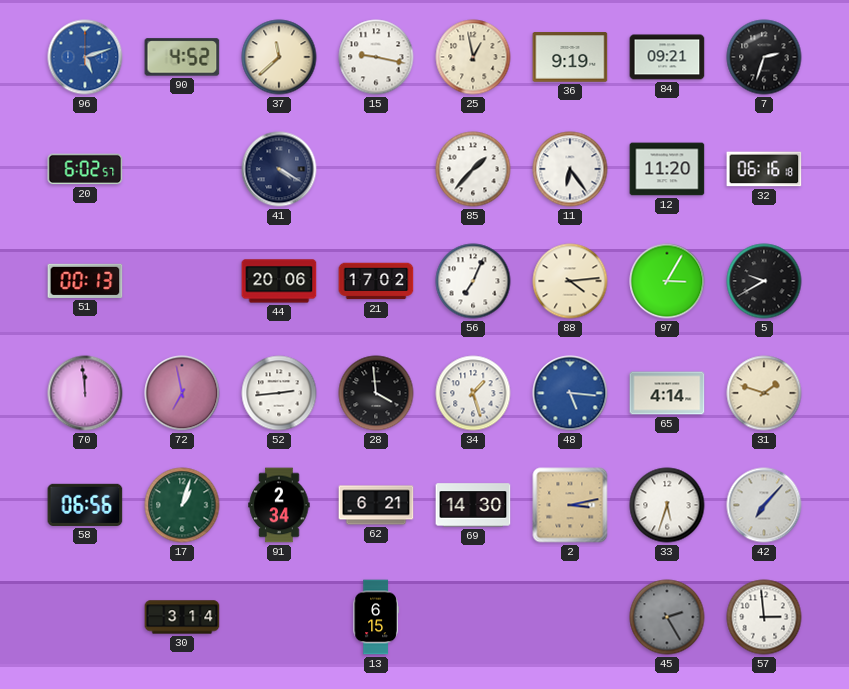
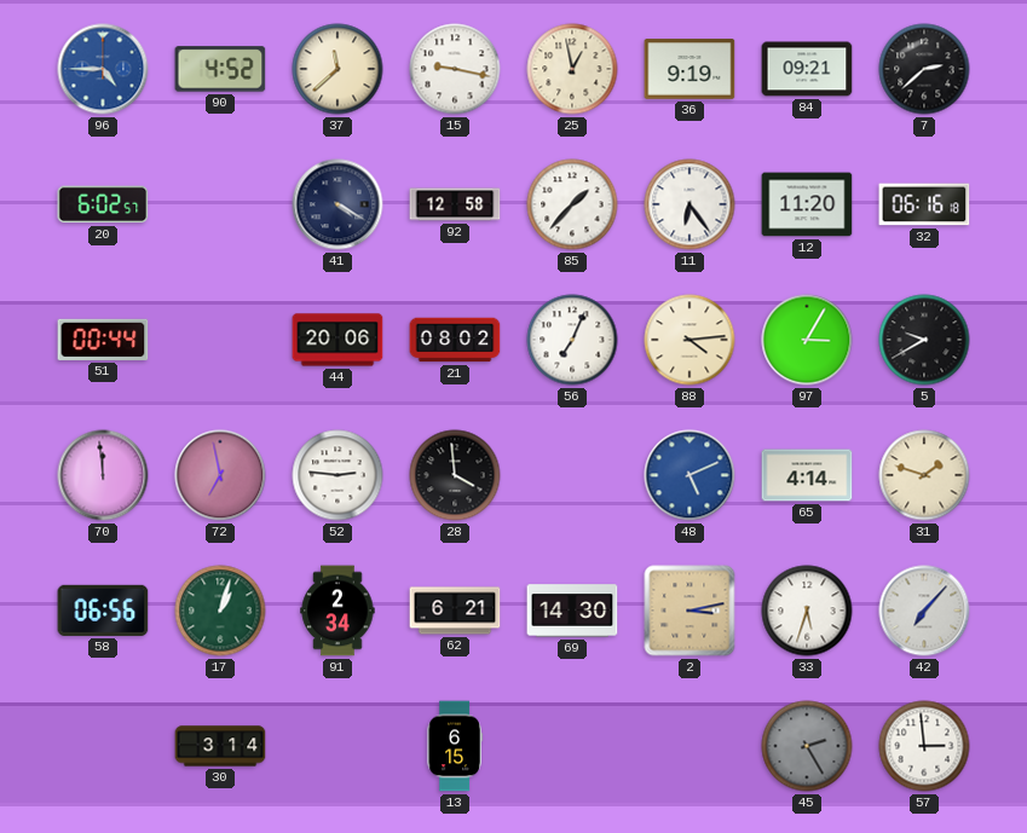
96: 5:12 -> 4:45 (103, 69)
7: 2:33 -> 2:38 (924, 69)
92: none -> 12:58 (455, 204)
51: 00:13 -> 00:44 (103, 340)
21: 17:02 -> 08:02 (455, 340)
52: 2:44 -> 2:46 (337, 475)
34: 1:27 -> none (473, 393)
48: 5:16 -> 5:11 (690, 475)
